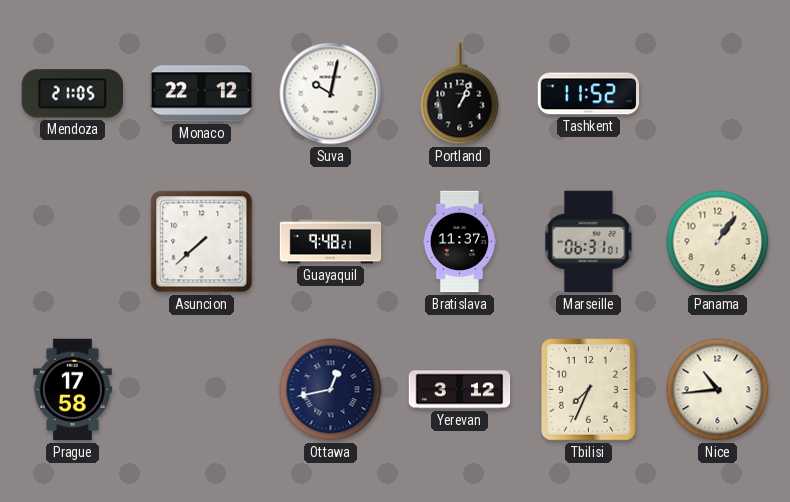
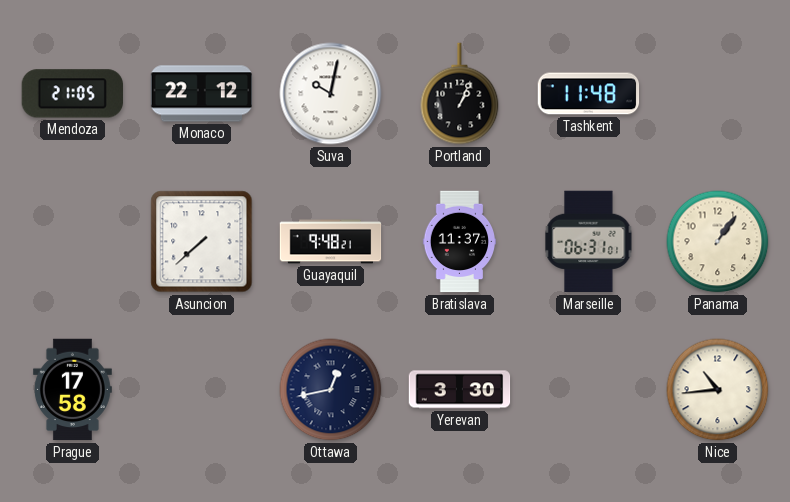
Tashkent: 11:52 -> 11:48 (589, 94)
Yerevan: 3:12 -> 3:30 (460, 390)
Tbilisi: 7:34 -> none (589, 390)
